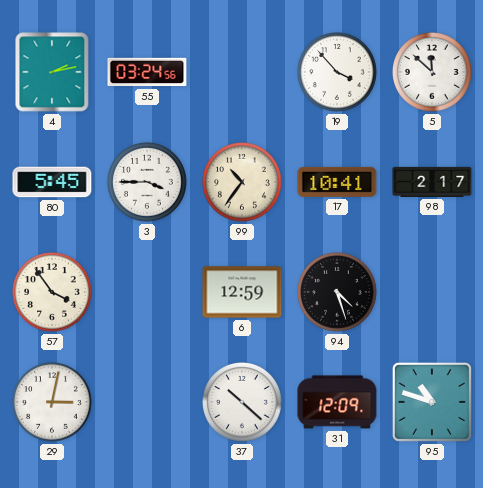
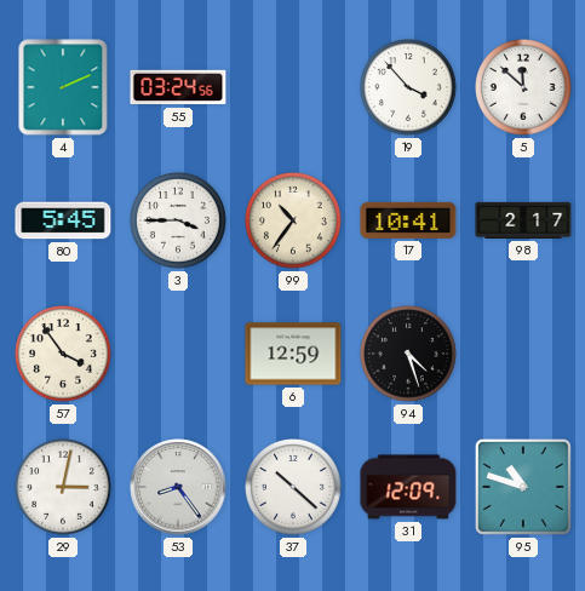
4: 2:13 -> 2:11 (63, 87)
53: none -> 8:24 (178, 487)
